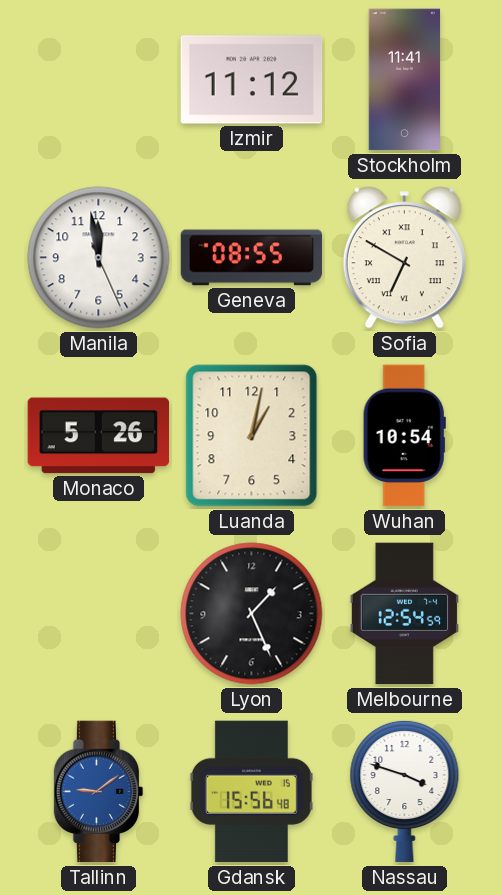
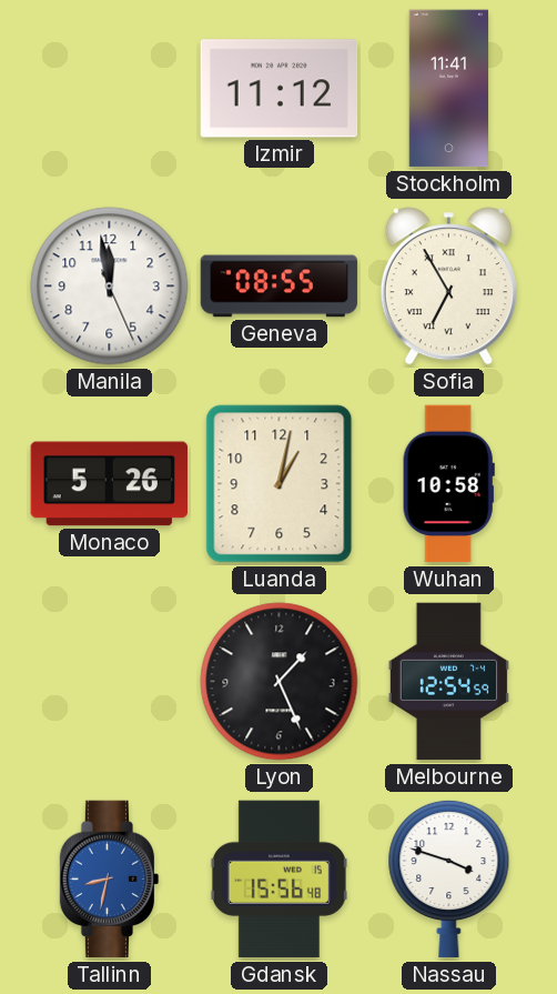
Sofia: 6:50 -> 6:55 (448, 287)
Wuhan: 10:54 -> 10:58 (448, 484)
Tallinn: 9:09 -> 8:32 (110, 880)
